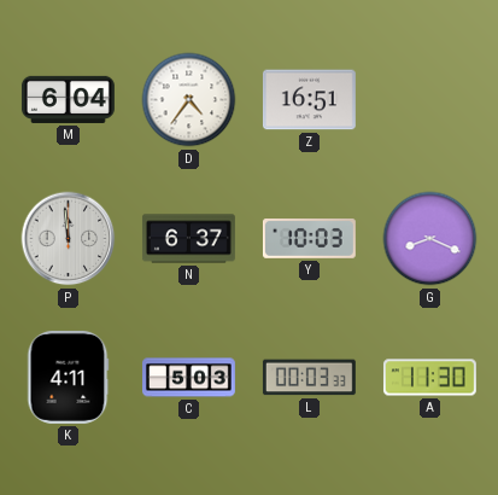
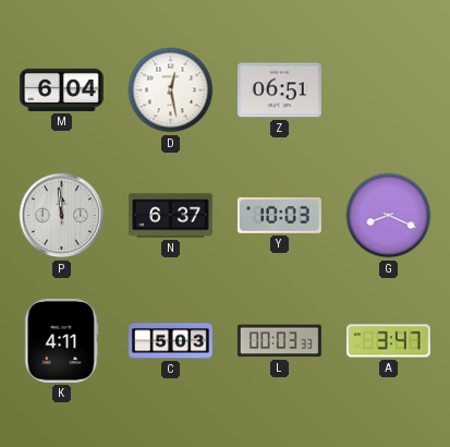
D: 4:36 -> 12:28 (171, 90)
Z: 16:51 -> 06:51 (279, 90)
A: 11:30 -> 3:47 (388, 341)
